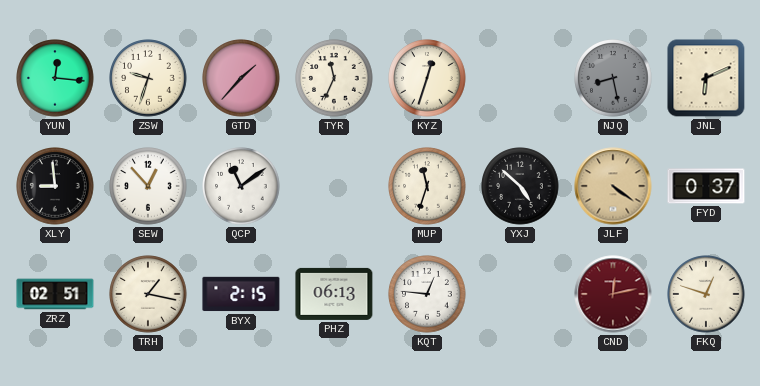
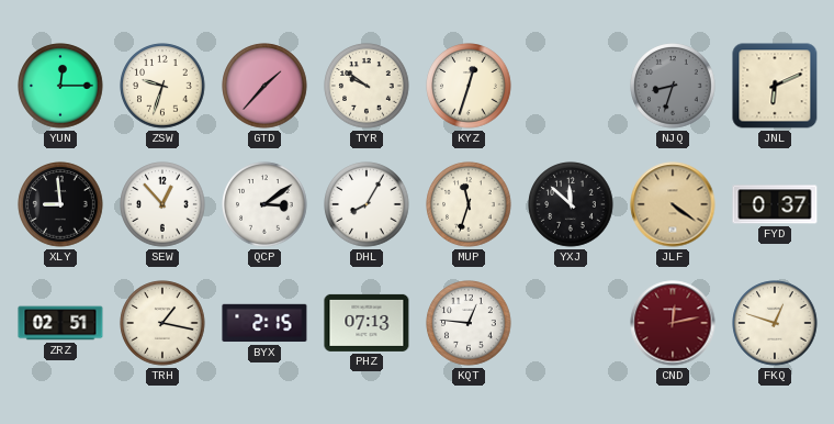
YUN: 12:16 -> 12:15 (60, 86)
TYR: 11:34 -> 9:51 (367, 86)
NJQ: 8:28 -> 8:33 (673, 86)
QCP: 11:09 -> 3:09 (264, 204)
DHL: none -> 8:05 (367, 204)
YXJ: 4:52 -> 11:52 (571, 204)
PHZ: 06:13 -> 07:13 (367, 323)
